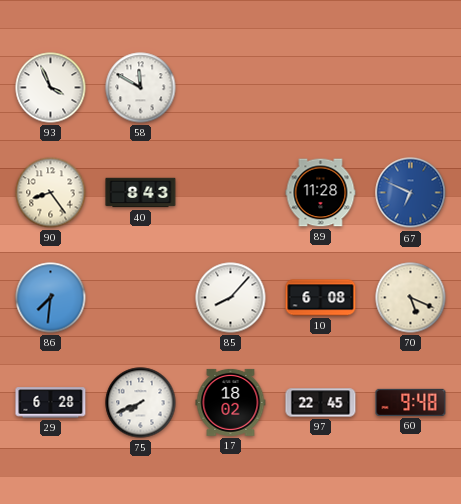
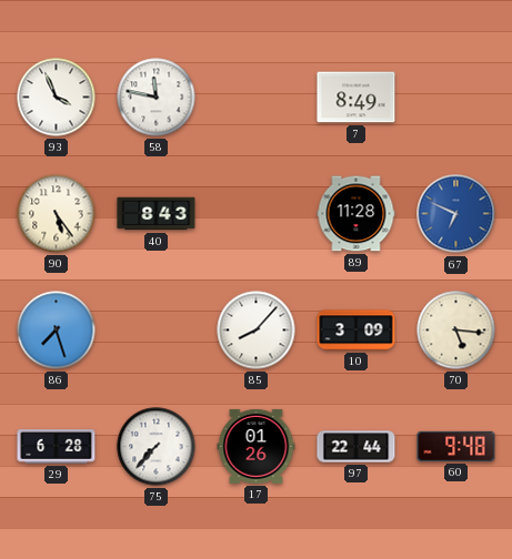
58: 11:50 -> 11:47 (157, 98)
7: none -> 8:49 (357, 98)
90: 8:24 -> 5:24 (57, 214)
86: 7:31 -> 7:27 (57, 331)
10: 6:08 -> 3:09 (357, 331)
70: 5:19 -> 5:16 (456, 331)
75: 7:41 -> 7:37 (157, 447)
17: 18:02 -> 01:26 (257, 446)
97: 22:45 -> 22:44 (357, 447)
